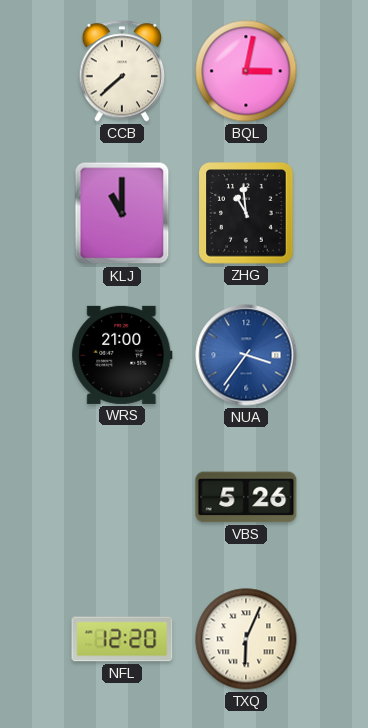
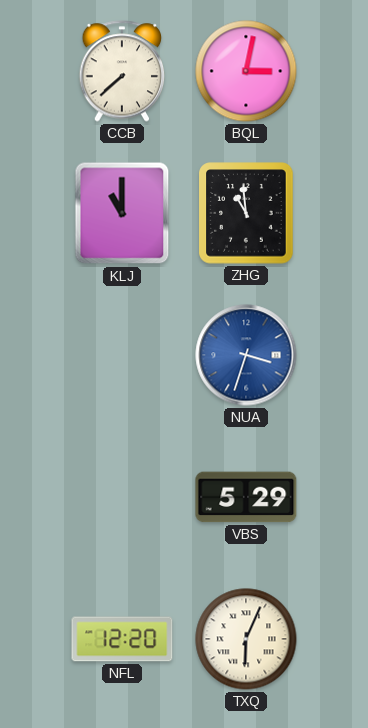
WRS: 21:00 -> none (122, 355)
NUA: 3:36 -> 3:33 (246, 355)
VBS: 5:26 -> 5:29 (246, 497)
